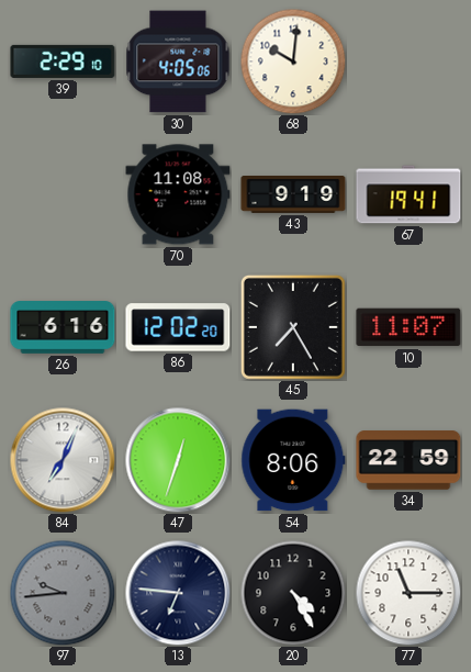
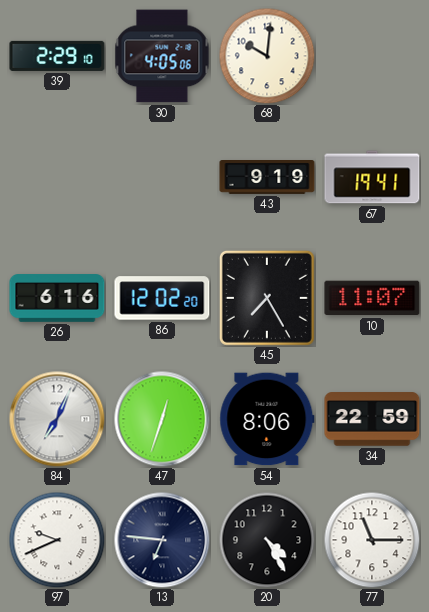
70: 11:08 -> none (178, 194)
97: 9:44 -> 9:41 (57, 540)
97 dial: grey -> white (57, 540)
